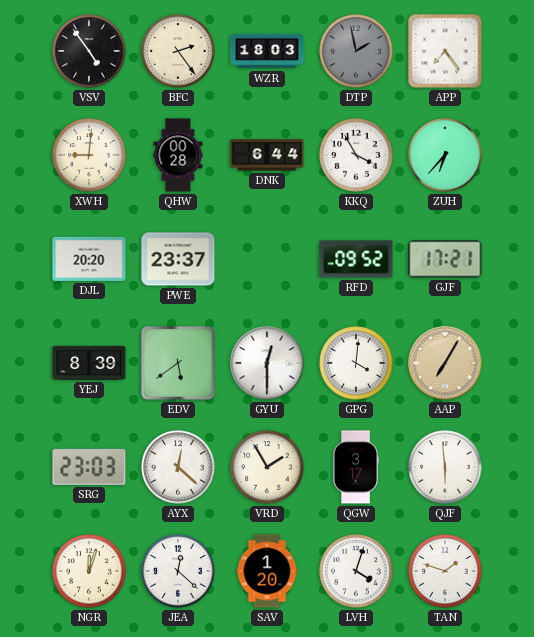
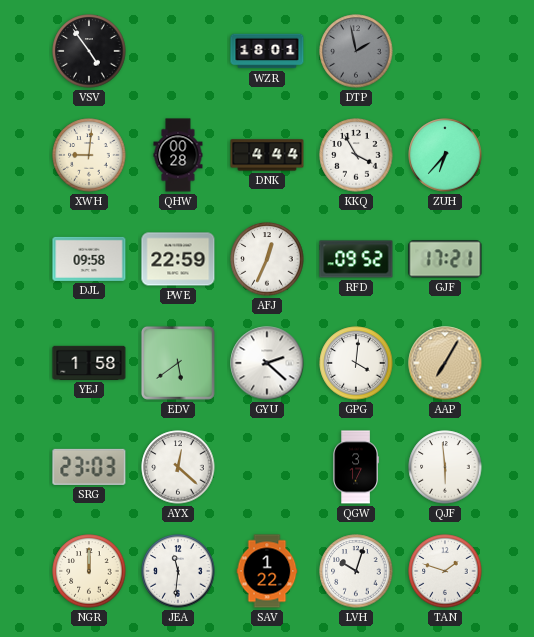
BFC: 2:24 -> none (178, 51)
WZR: 18:03 -> 18:01 (267, 51)
APP: 7:24 -> none (445, 51)
DNK: 6:44 -> 4:44 (267, 155)
DJL: 20:20 -> 09:58 (89, 259)
PWE: 23:37 -> 22:59 (178, 259)
AFJ: none -> 12:34 (267, 259)
YEJ: 8:39 -> 1:58 (89, 363)
GYU: 12:30 -> 2:22 (267, 363)
VRD: 1:55 -> none (267, 467)
NGR: 12:03 -> 12:00 (89, 571)
JEA: 12:22 -> 11:31 (178, 571)
SAV: 1:20 -> 1:22 (267, 571)
LVH: 4:03 -> 10:03 (356, 571)
